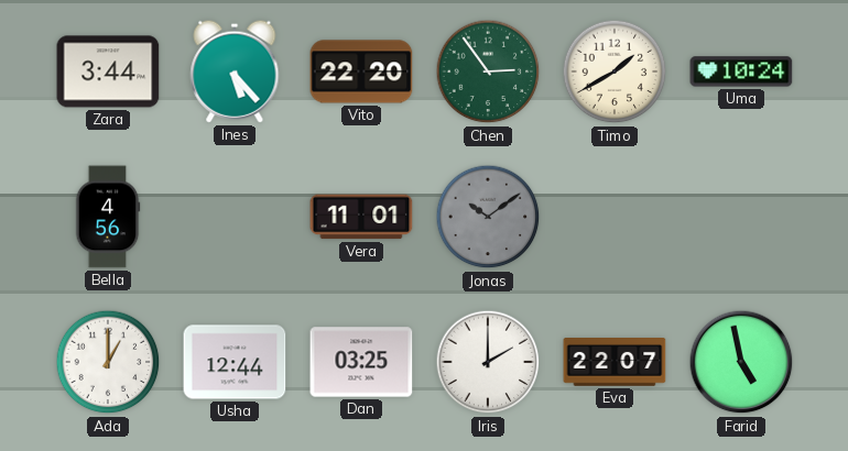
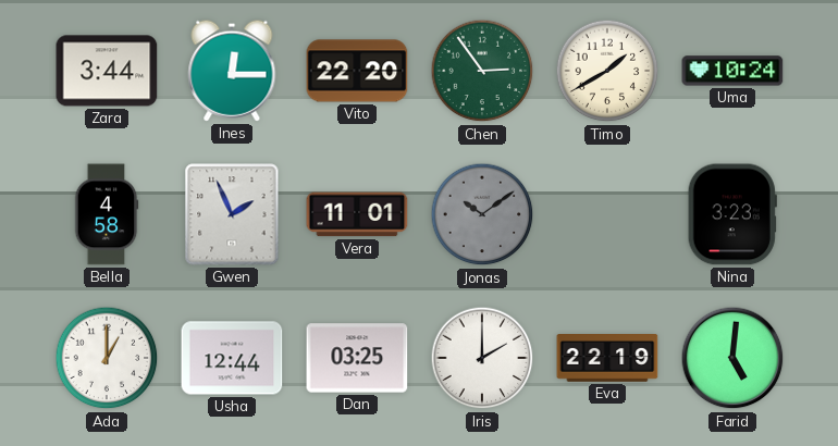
Ines: 5:23 -> 12:15 (232, 71)
Bella: 4:56 -> 4:58 (107, 214)
Gwen: none -> 1:56 (232, 214)
Nina: none -> 3:23 (732, 214)
Eva: 22:07 -> 22:19 (607, 359)
Farid: 4:58 -> 5:01 (732, 358)
